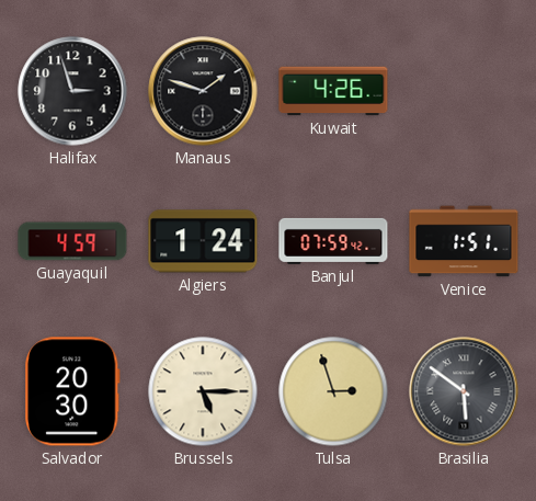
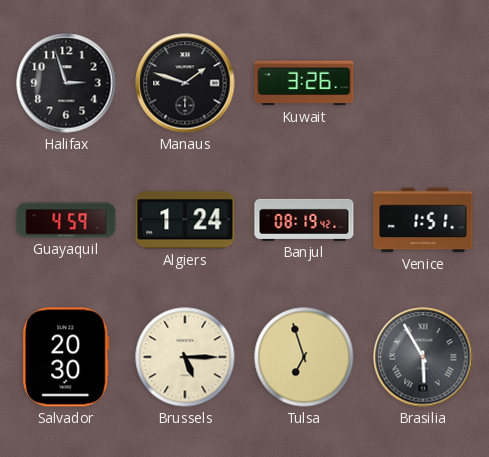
Kuwait: 4:26 -> 3:26 (304, 83)
Banjul: 07:59 -> 08:19 (304, 220)
Tulsa: 2:57 -> 6:57 (304, 357)
Brasilia: 5:51 -> 5:55 (423, 357)
